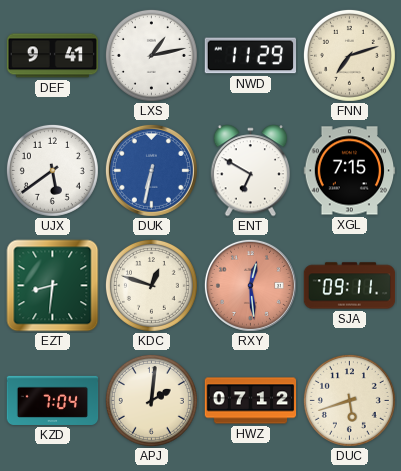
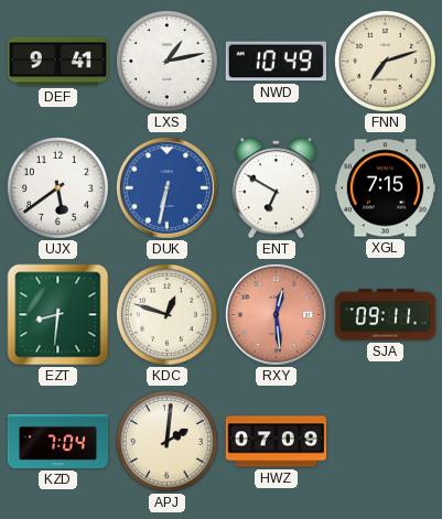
NWD: 11:29 -> 10:49 (276, 62)
HWZ: 07:12 -> 07:09 (277, 442)
DUC: 5:42 -> none (349, 400)
